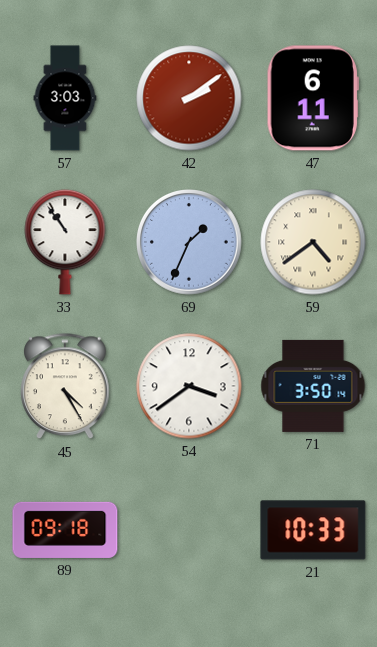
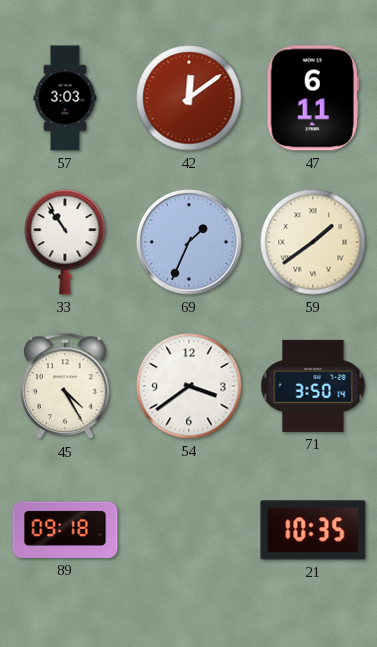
42: 2:09 -> 12:09 (189, 98)
59: 4:39 -> 1:39 (313, 242)
21: 10:33 -> 10:35 (313, 530)
